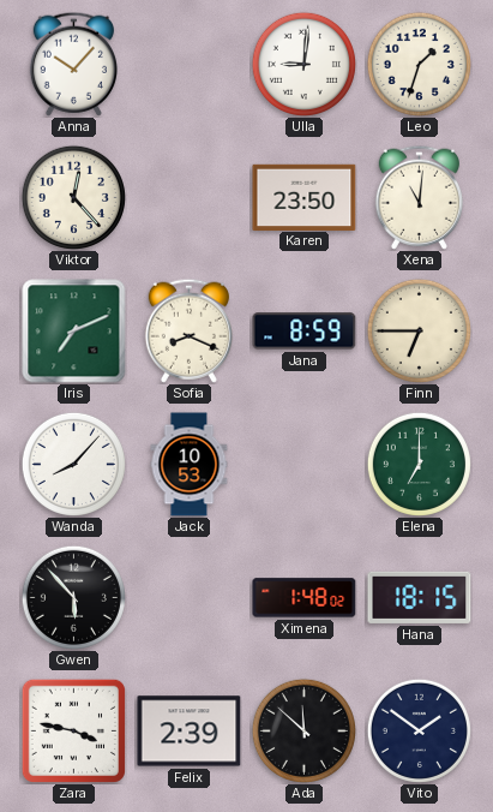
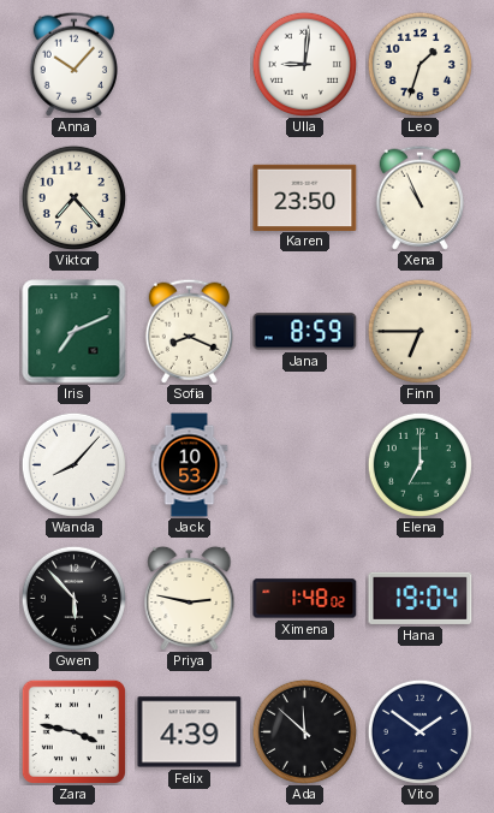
Viktor: 12:23 -> 7:23 (73, 197)
Xena: 11:01 -> 10:56 (419, 197)
Priya: none -> 2:47 (190, 598)
Hana: 18:15 -> 19:04 (421, 598)
Felix: 2:39 -> 4:39 (190, 732)
